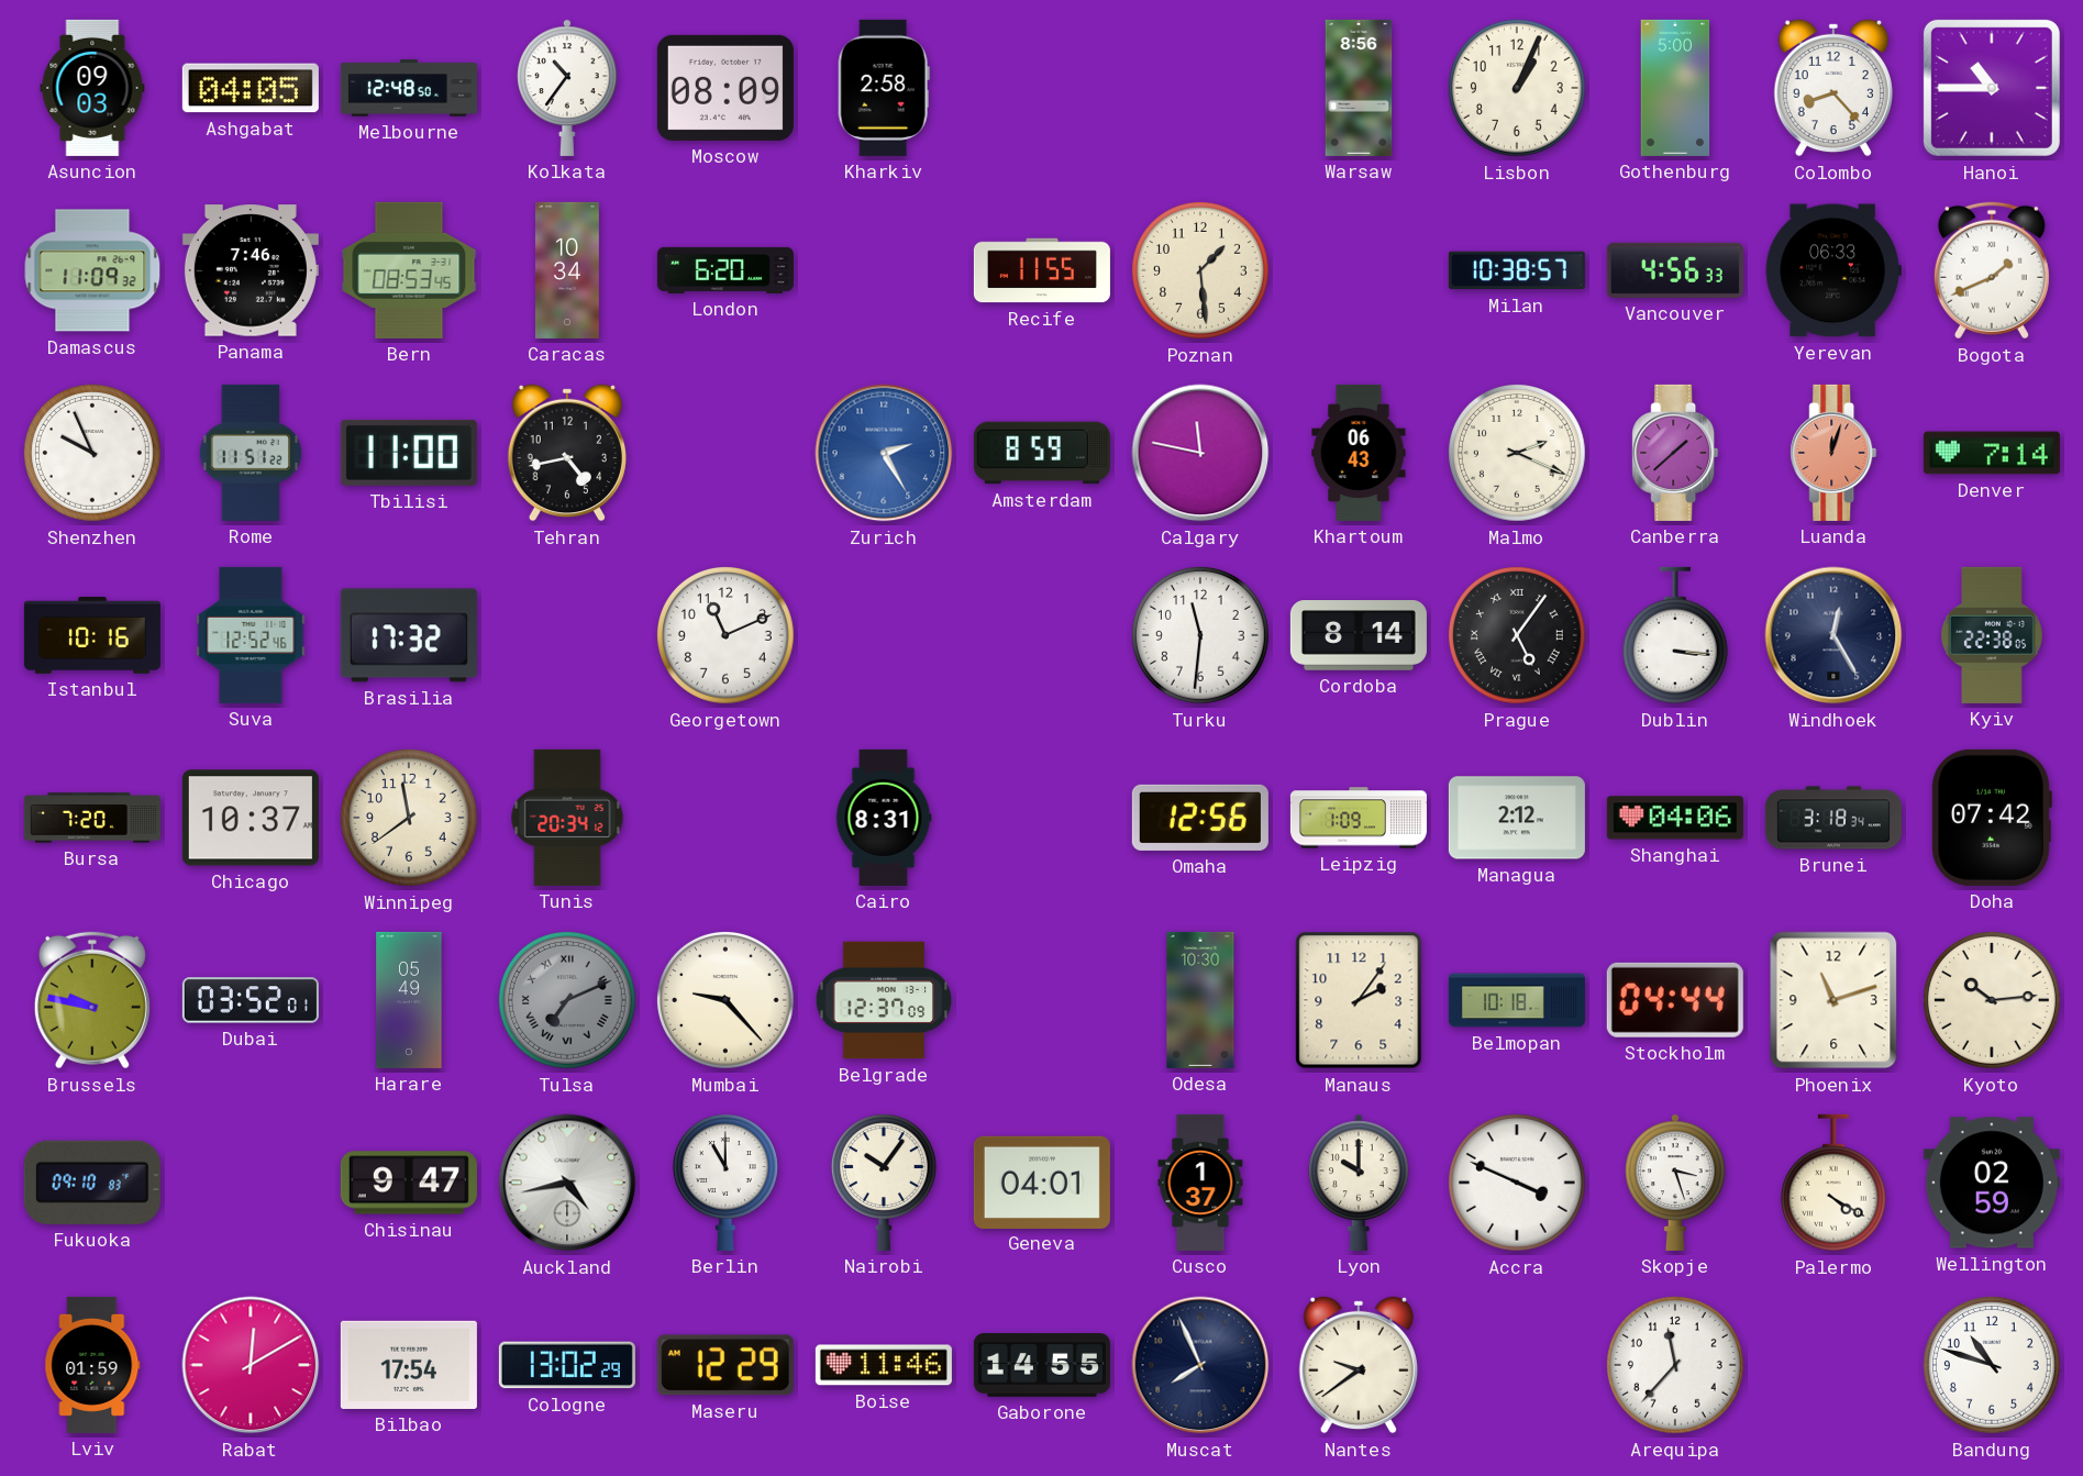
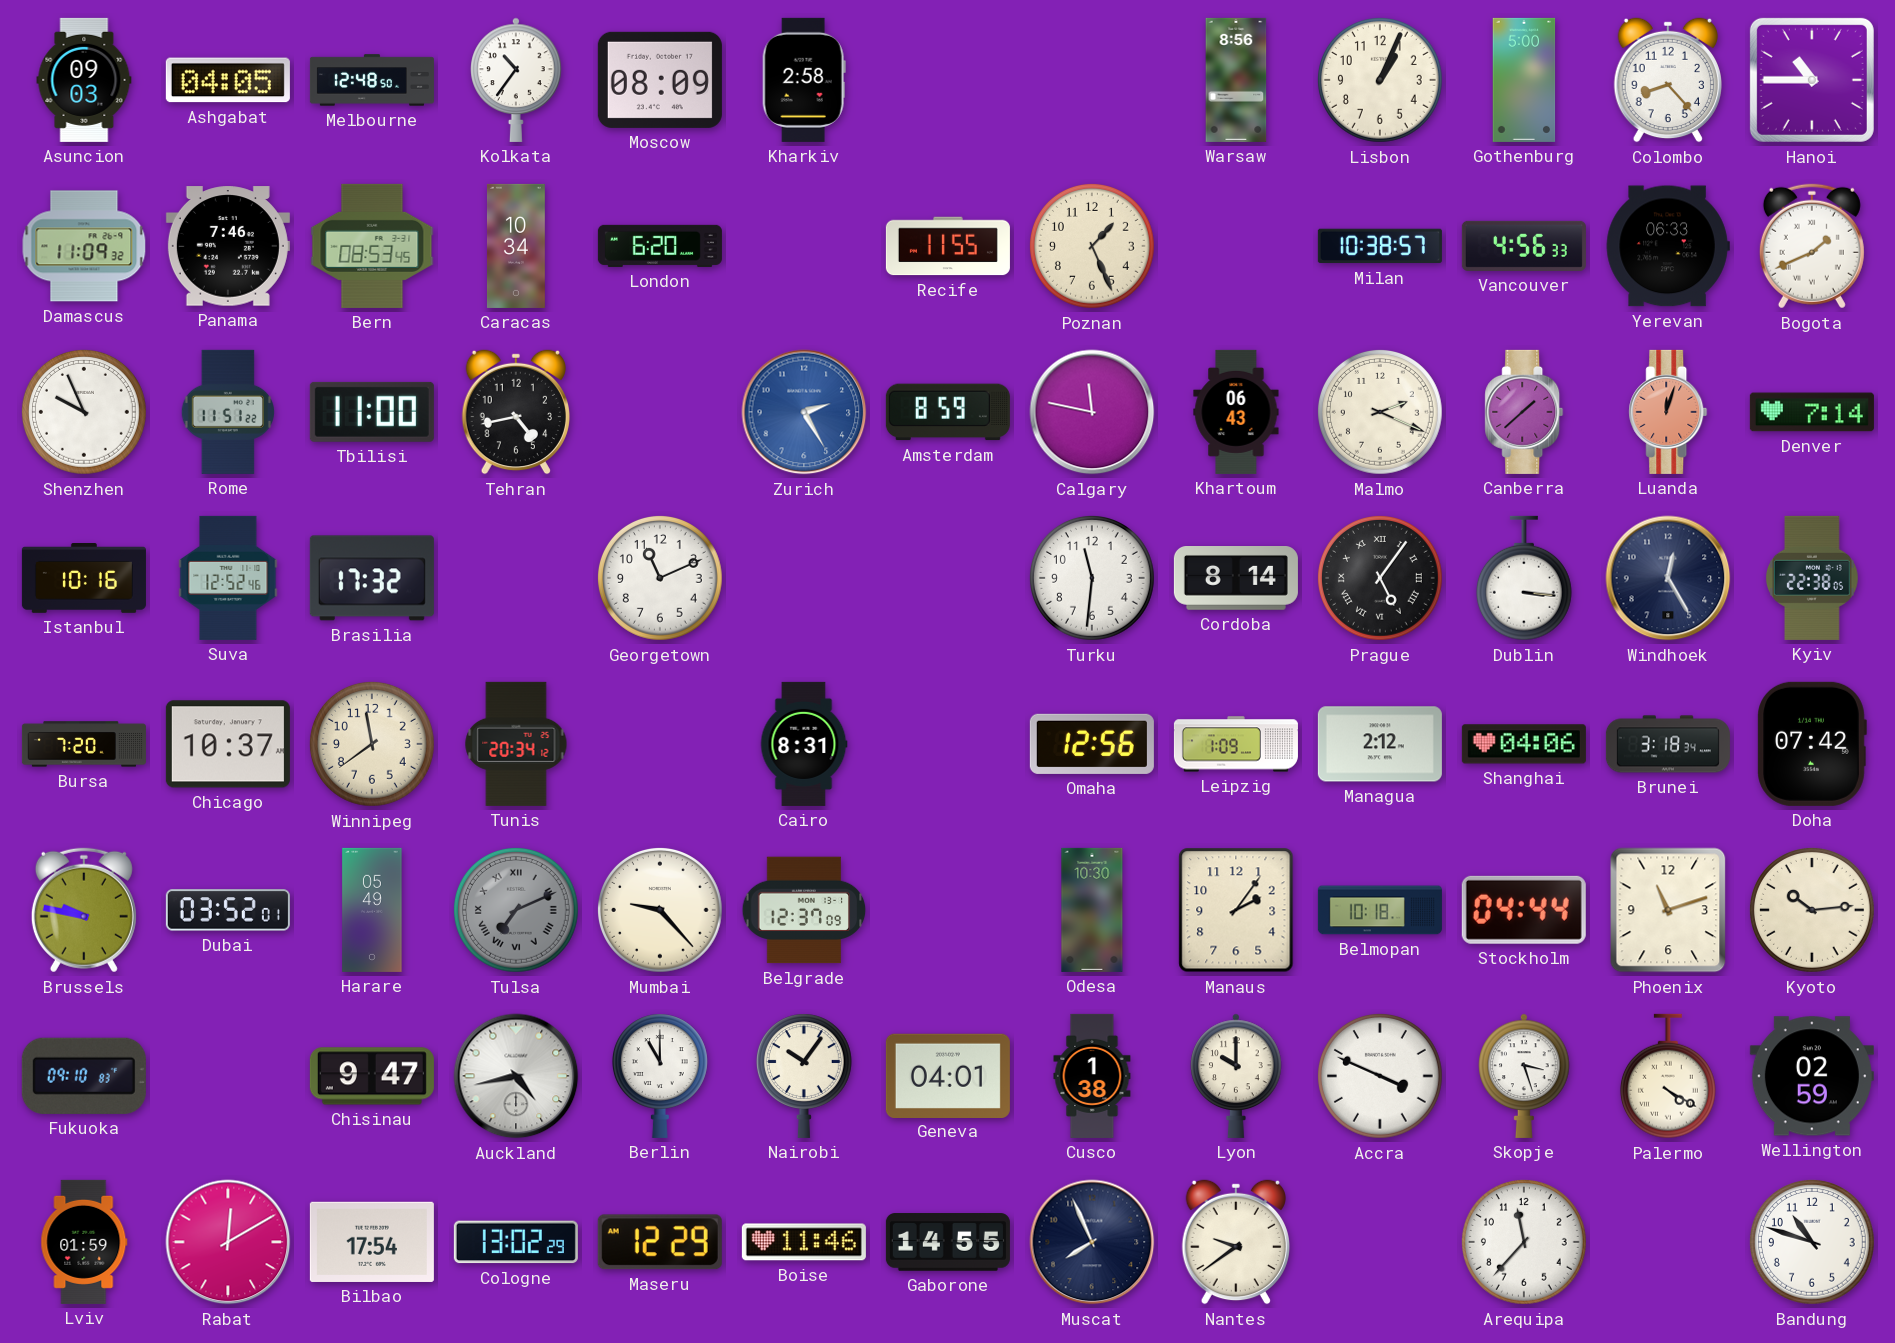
Poznan: 1:29 -> 1:26 (1093, 247)
Cusco: 1:37 -> 1:38 (1092, 1076)
